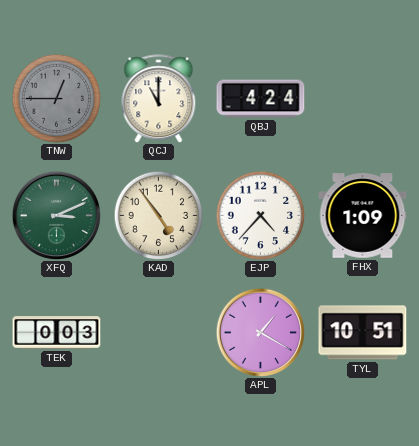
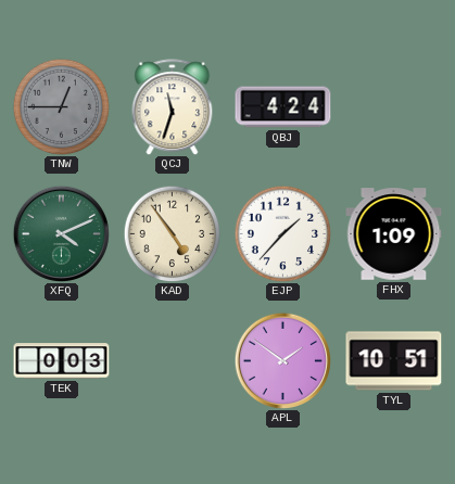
QCJ: 11:00 -> 11:33 (173, 107)
XFQ: 3:11 -> 4:11 (61, 233)
EJP: 4:37 -> 1:37 (282, 233)
APL: 1:20 -> 1:51 (282, 360)
